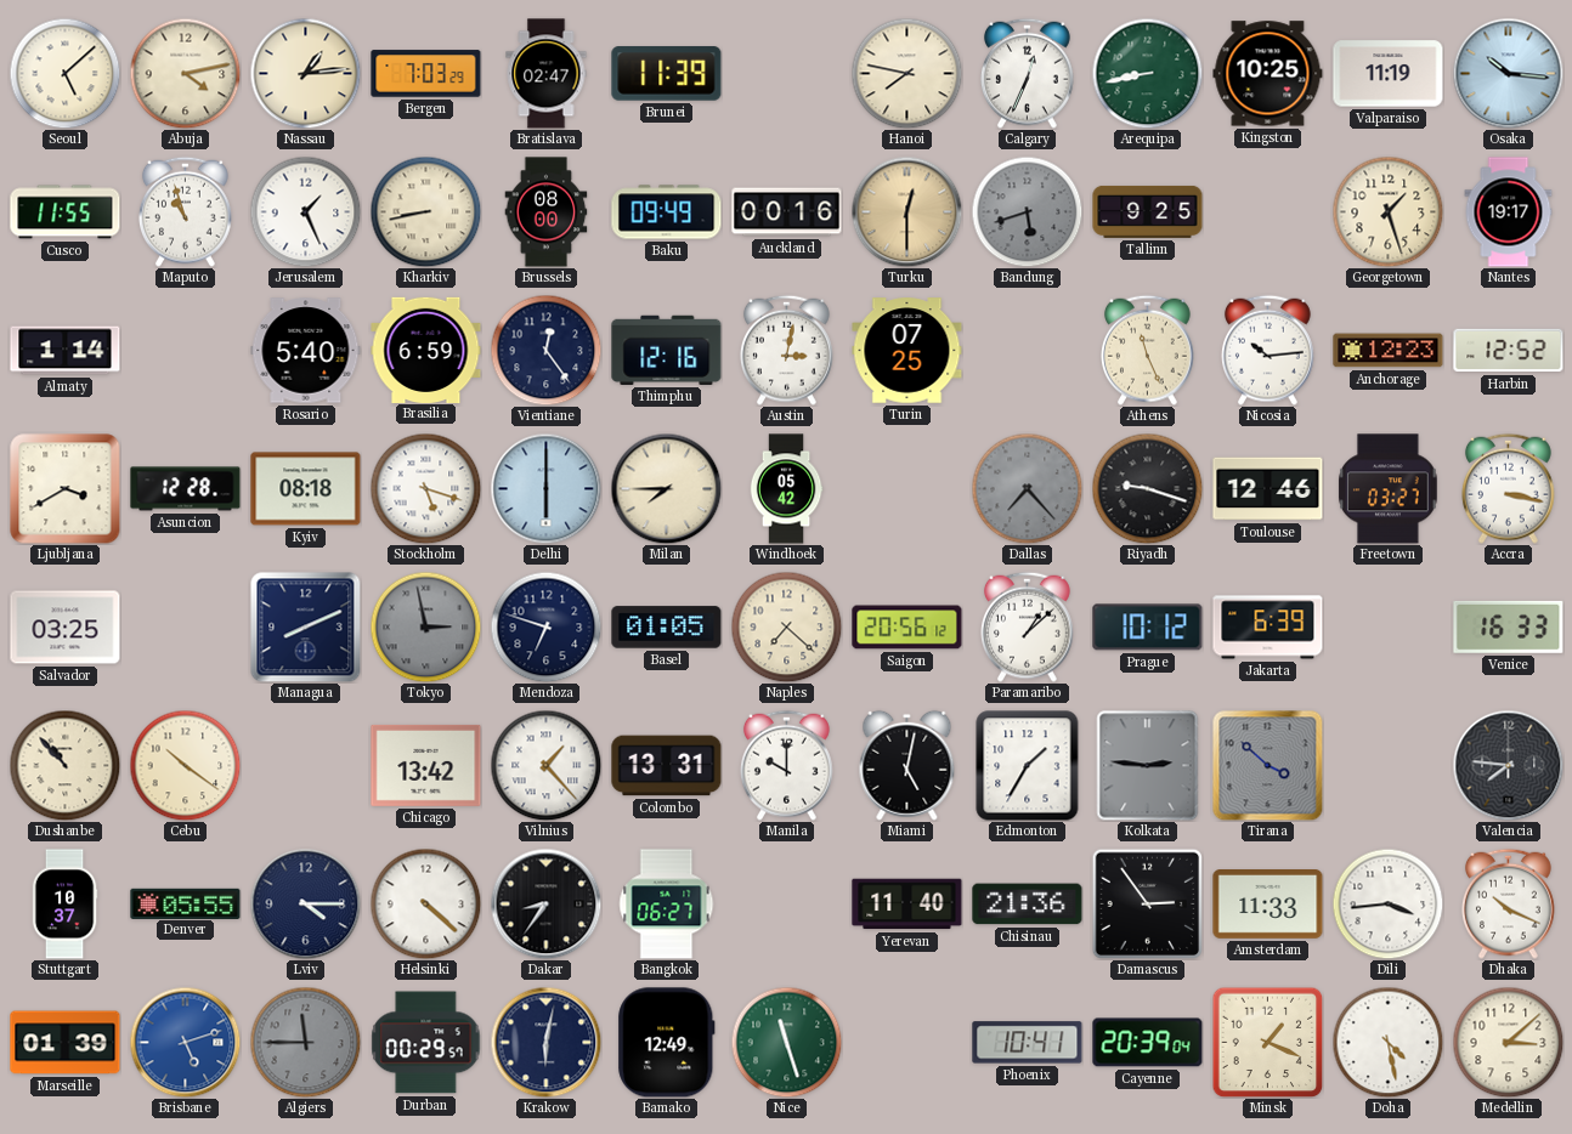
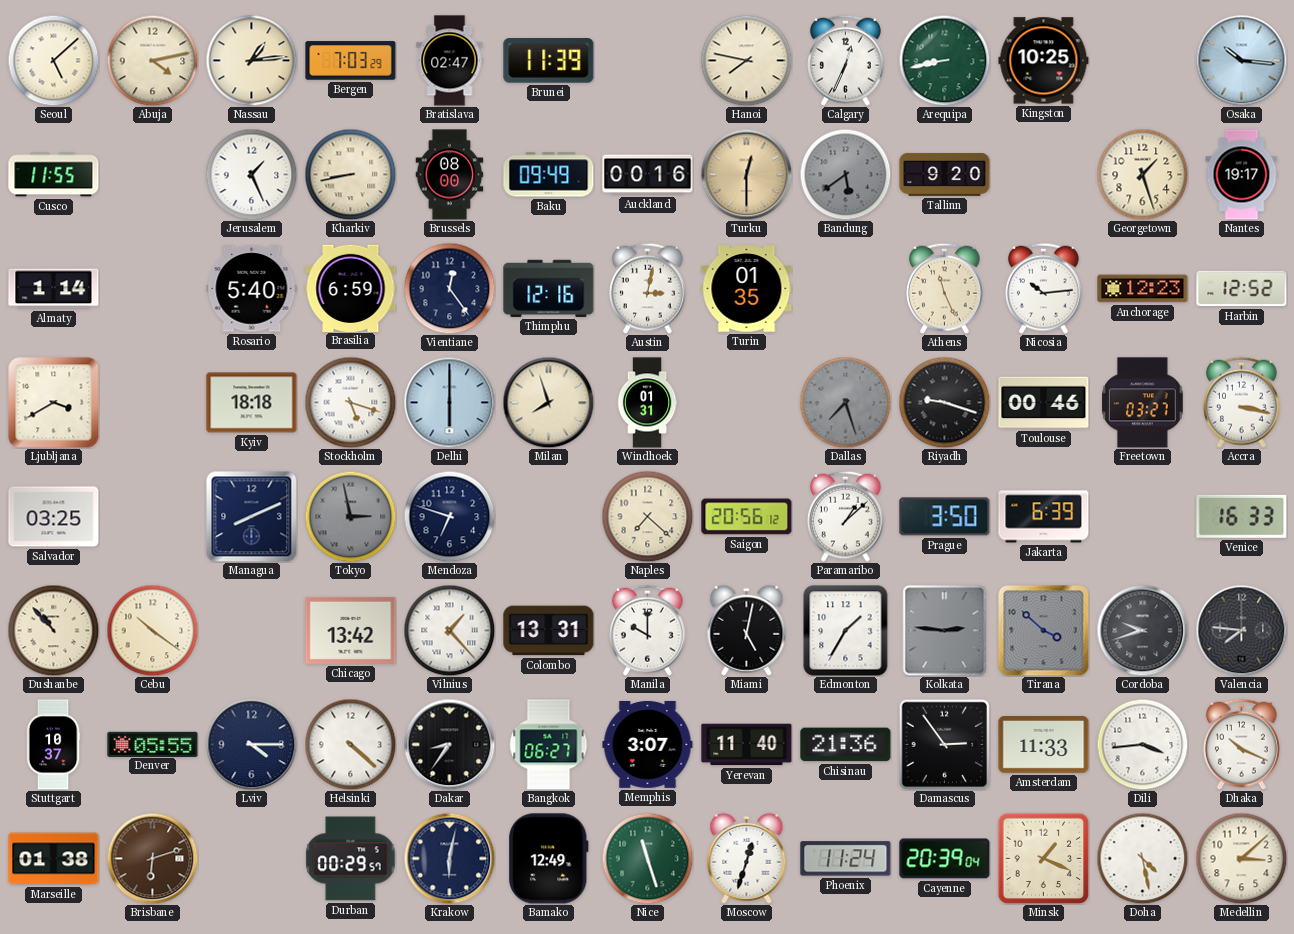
Valparaiso: 11:19 -> none (1389, 74)
Maputo: 10:57 -> none (185, 211)
Bandung: 5:42 -> 5:39 (845, 174)
Tallinn: 9:25 -> 9:20 (945, 174)
Turin: 07:25 -> 01:35 (747, 289)
Asuncion: 12:28 -> none (186, 489)
Kyiv: 08:18 -> 18:18 (252, 403)
Milan: 7:45 -> 7:57 (548, 402)
Windhoek: 05:42 -> 01:31 (647, 403)
Dallas: 7:23 -> 7:27 (845, 402)
Toulouse: 12:46 -> 00:46 (1044, 403)
Basel: 01:05 -> none (667, 628)
Prague: 10:12 -> 3:50 (945, 517)
Cordoba: none -> 9:42 (1142, 630)
Memphis: none -> 3:07 (648, 744)
Marseille: 01:39 -> 01:38 (54, 859)
Brisbane: 5:12 -> 6:12 (152, 858)
Brisbane dial: blue -> brown (152, 858)
Algiers: 11:45 -> none (305, 1042)
Moscow: none -> 12:33 (747, 858)
Phoenix: 10:41 -> 11:24 (846, 859)
